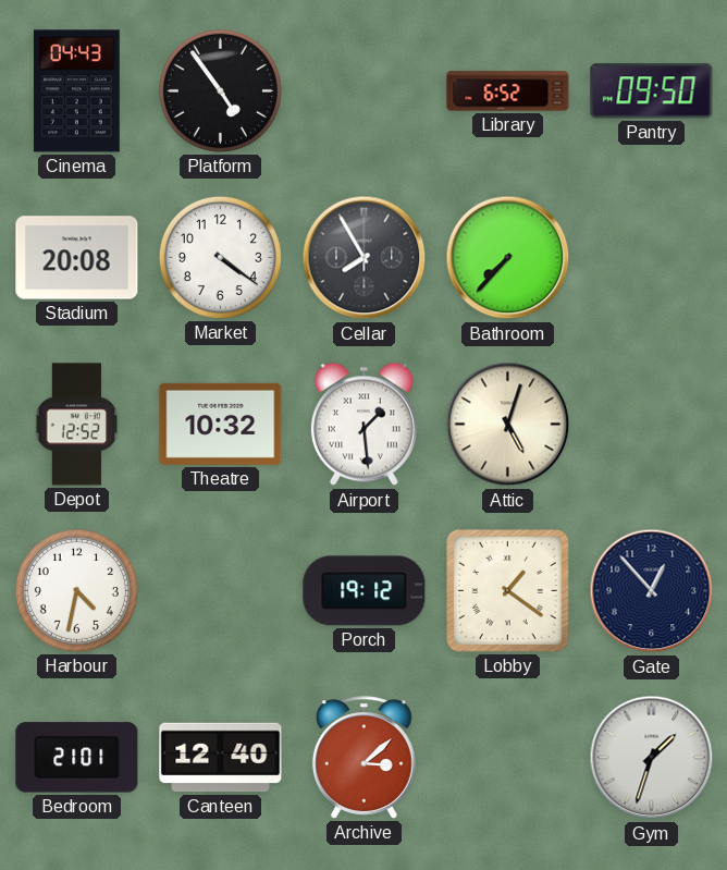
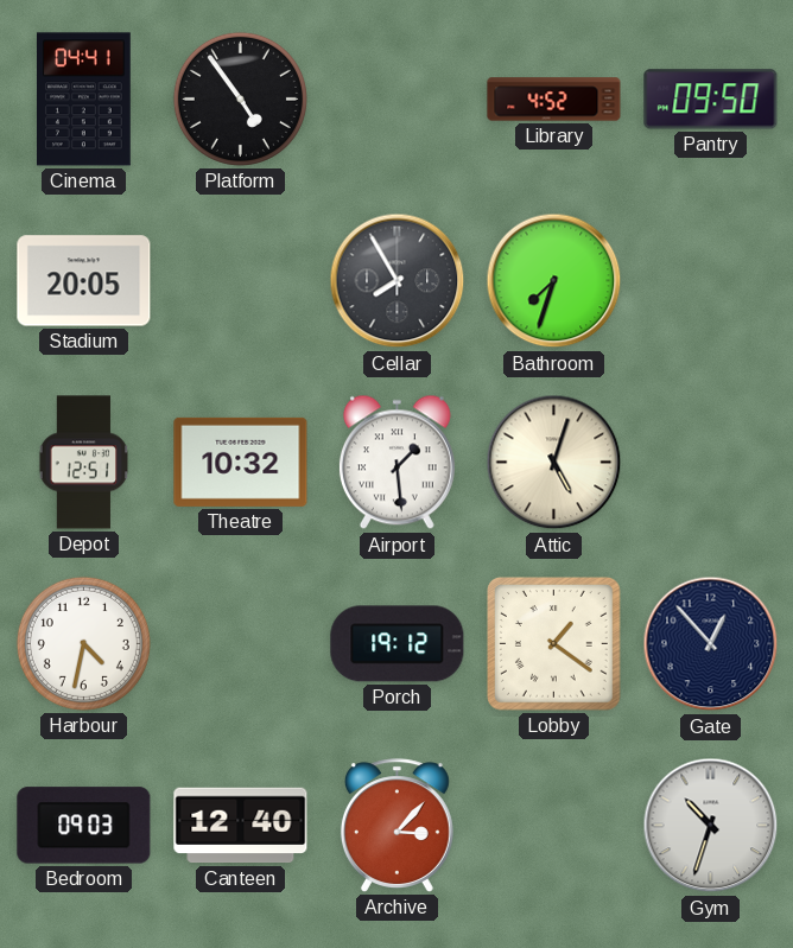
Cinema: 04:43 -> 04:41 (84, 100)
Library: 6:52 -> 4:52 (554, 100)
Stadium: 20:08 -> 20:05 (84, 281)
Market: 4:21 -> none (220, 257)
Bathroom: 7:37 -> 7:33 (554, 281)
Depot: 12:52 -> 12:51 (84, 463)
Bedroom: 21:01 -> 09:03 (84, 826)
Archive: 3:08 -> 3:07 (396, 826)
Gym: 1:33 -> 10:33 (711, 826)
